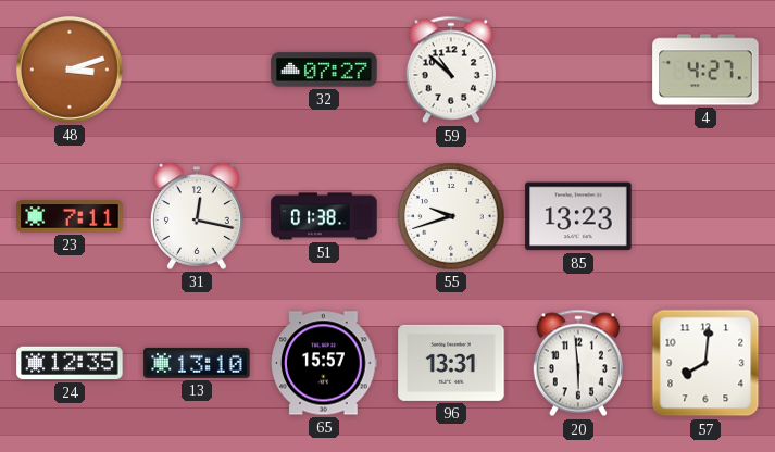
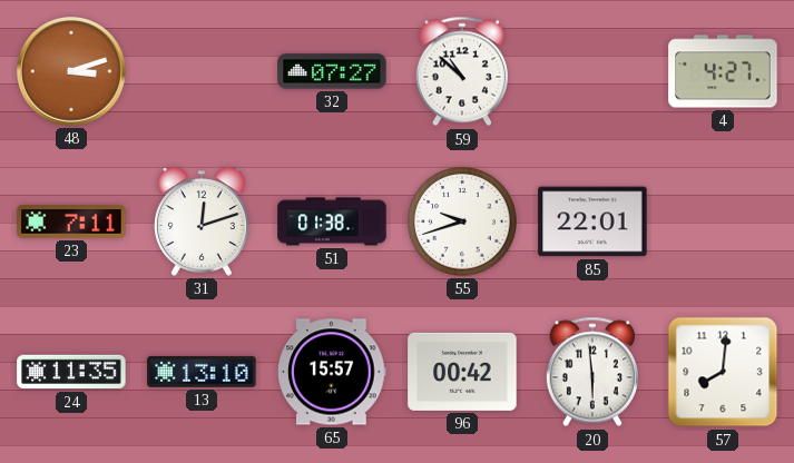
31: 12:17 -> 12:12 (202, 221)
85: 13:23 -> 22:01 (592, 221)
24: 12:35 -> 11:35 (71, 372)
96: 13:31 -> 00:42 (462, 372)
